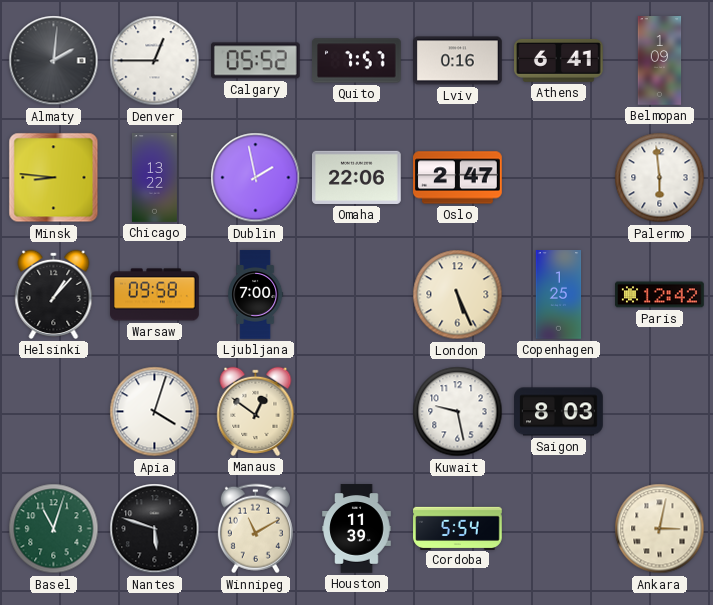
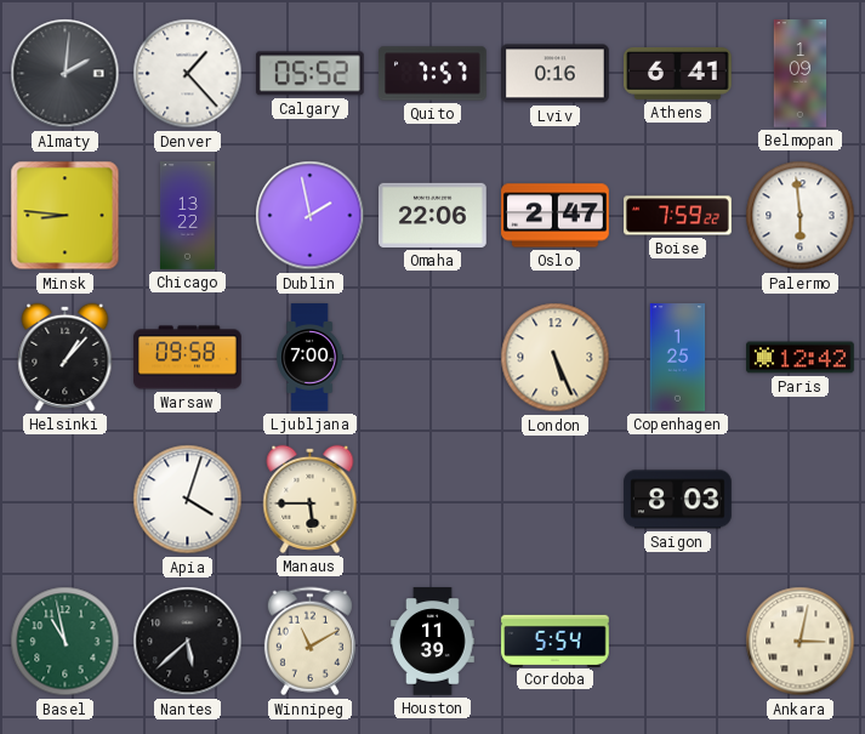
Denver: 12:45 -> 1:23 (188, 74)
Boise: none -> 7:59 (678, 216)
Manaus: 12:51 -> 5:45 (311, 499)
Kuwait: 9:28 -> none (458, 412)
Basel: 11:03 -> 10:58 (66, 642)
Nantes: 5:48 -> 5:38 (188, 642)
